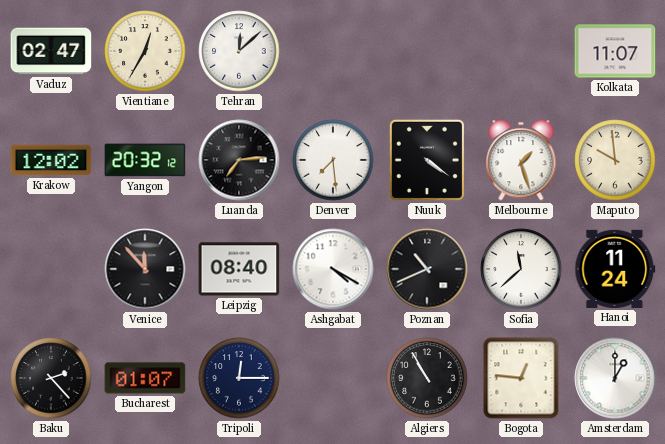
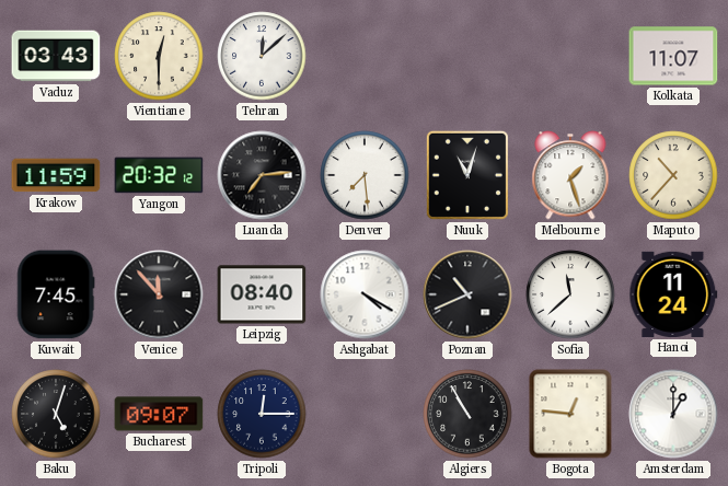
Vaduz: 02:47 -> 03:43 (56, 56)
Vientiane: 12:35 -> 12:30 (159, 56)
Krakow: 12:02 -> 11:59 (56, 175)
Nuuk: 4:21 -> 11:03 (467, 175)
Maputo: 9:59 -> 10:37 (673, 175)
Kuwait: none -> 7:45 (56, 294)
Baku: 2:23 -> 5:03 (56, 414)
Bucharest: 01:07 -> 09:07 (159, 414)
